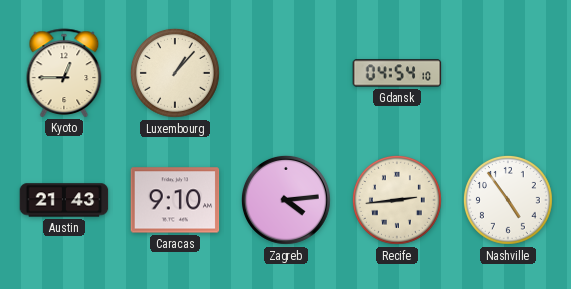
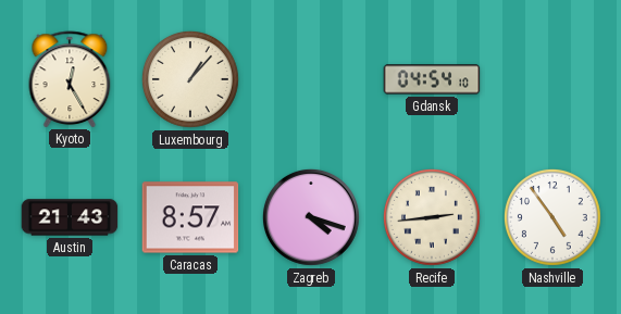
Kyoto: 12:45 -> 12:25 (70, 79)
Caracas: 9:10 -> 8:57 (190, 217)
Zagreb: 4:14 -> 4:18 (311, 217)
